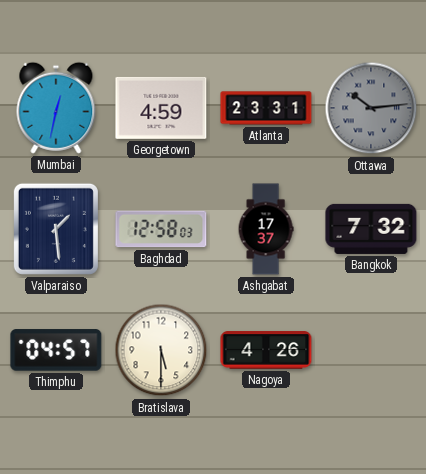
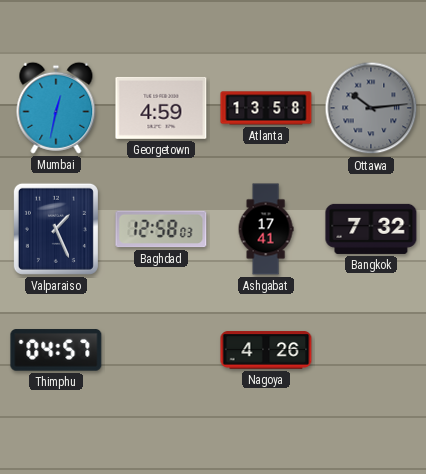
Atlanta: 23:31 -> 13:58 (266, 108)
Valparaiso: 1:29 -> 1:26 (56, 229)
Ashgabat: 17:37 -> 17:41 (266, 229)
Bratislava: 5:30 -> none (161, 350)
